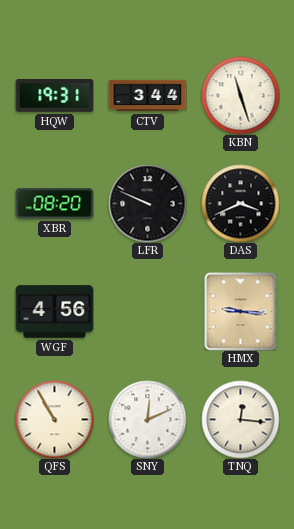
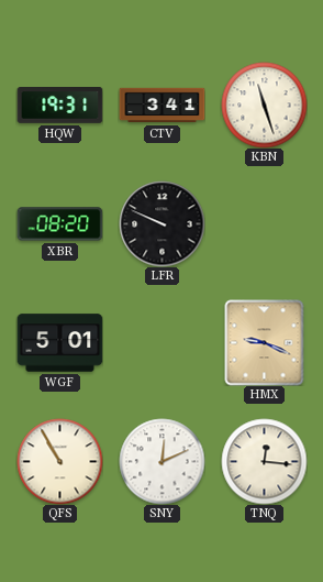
CTV: 3:44 -> 3:41 (161, 106)
DAS: 3:41 -> none (240, 203)
WGF: 4:56 -> 5:01 (59, 343)
HMX: 9:16 -> 9:19 (265, 342)
